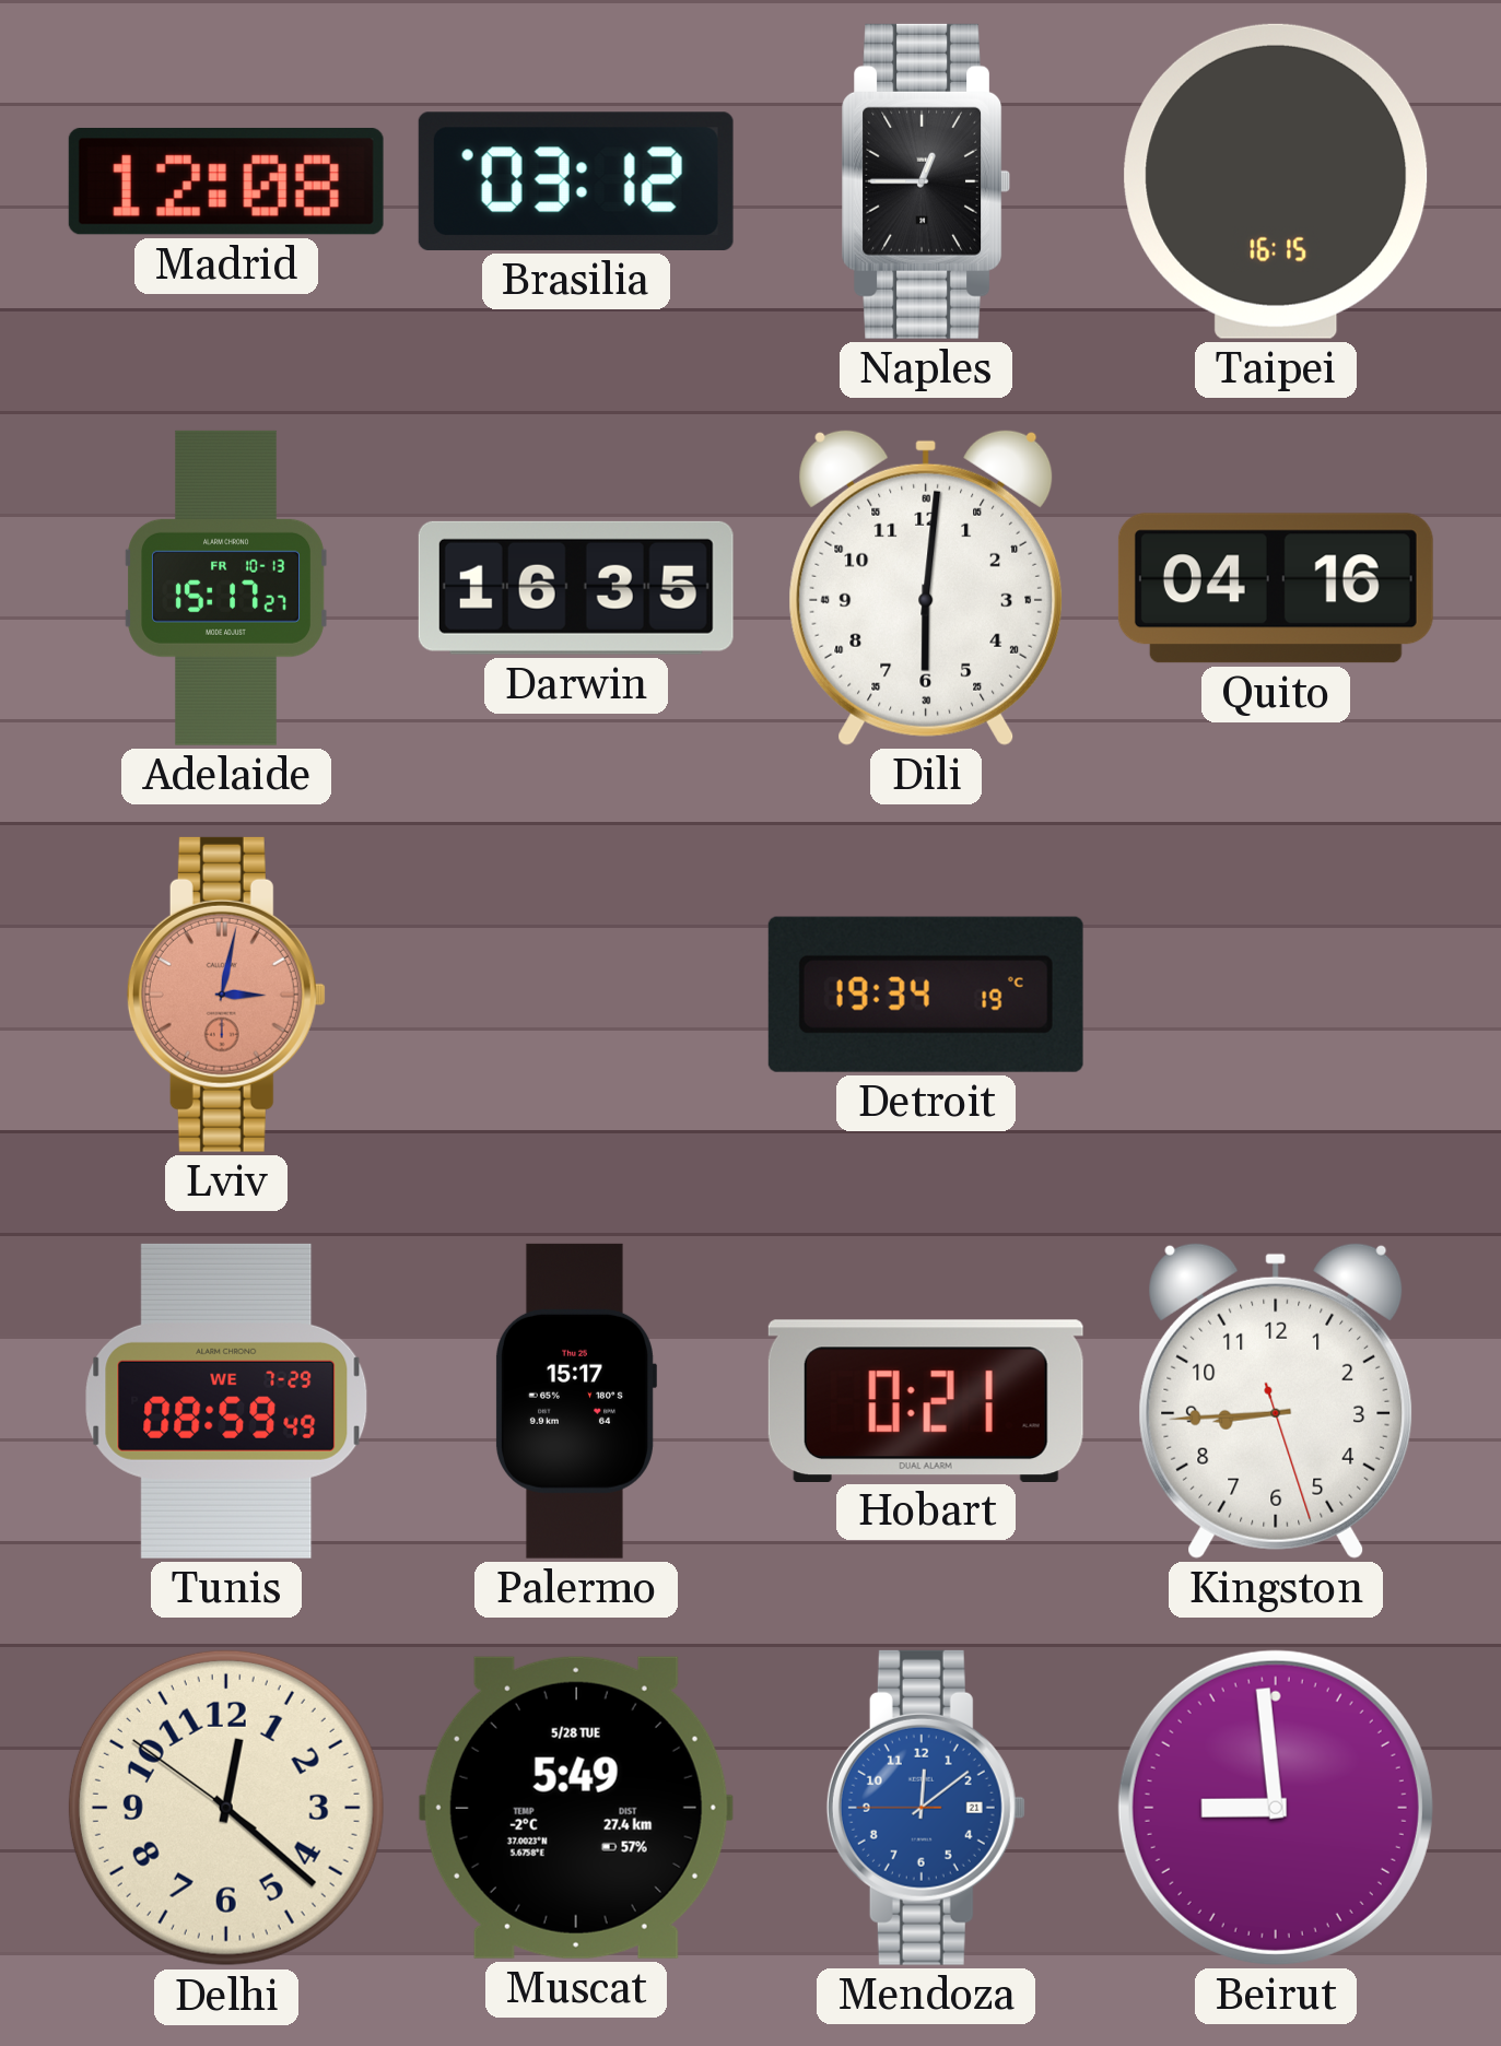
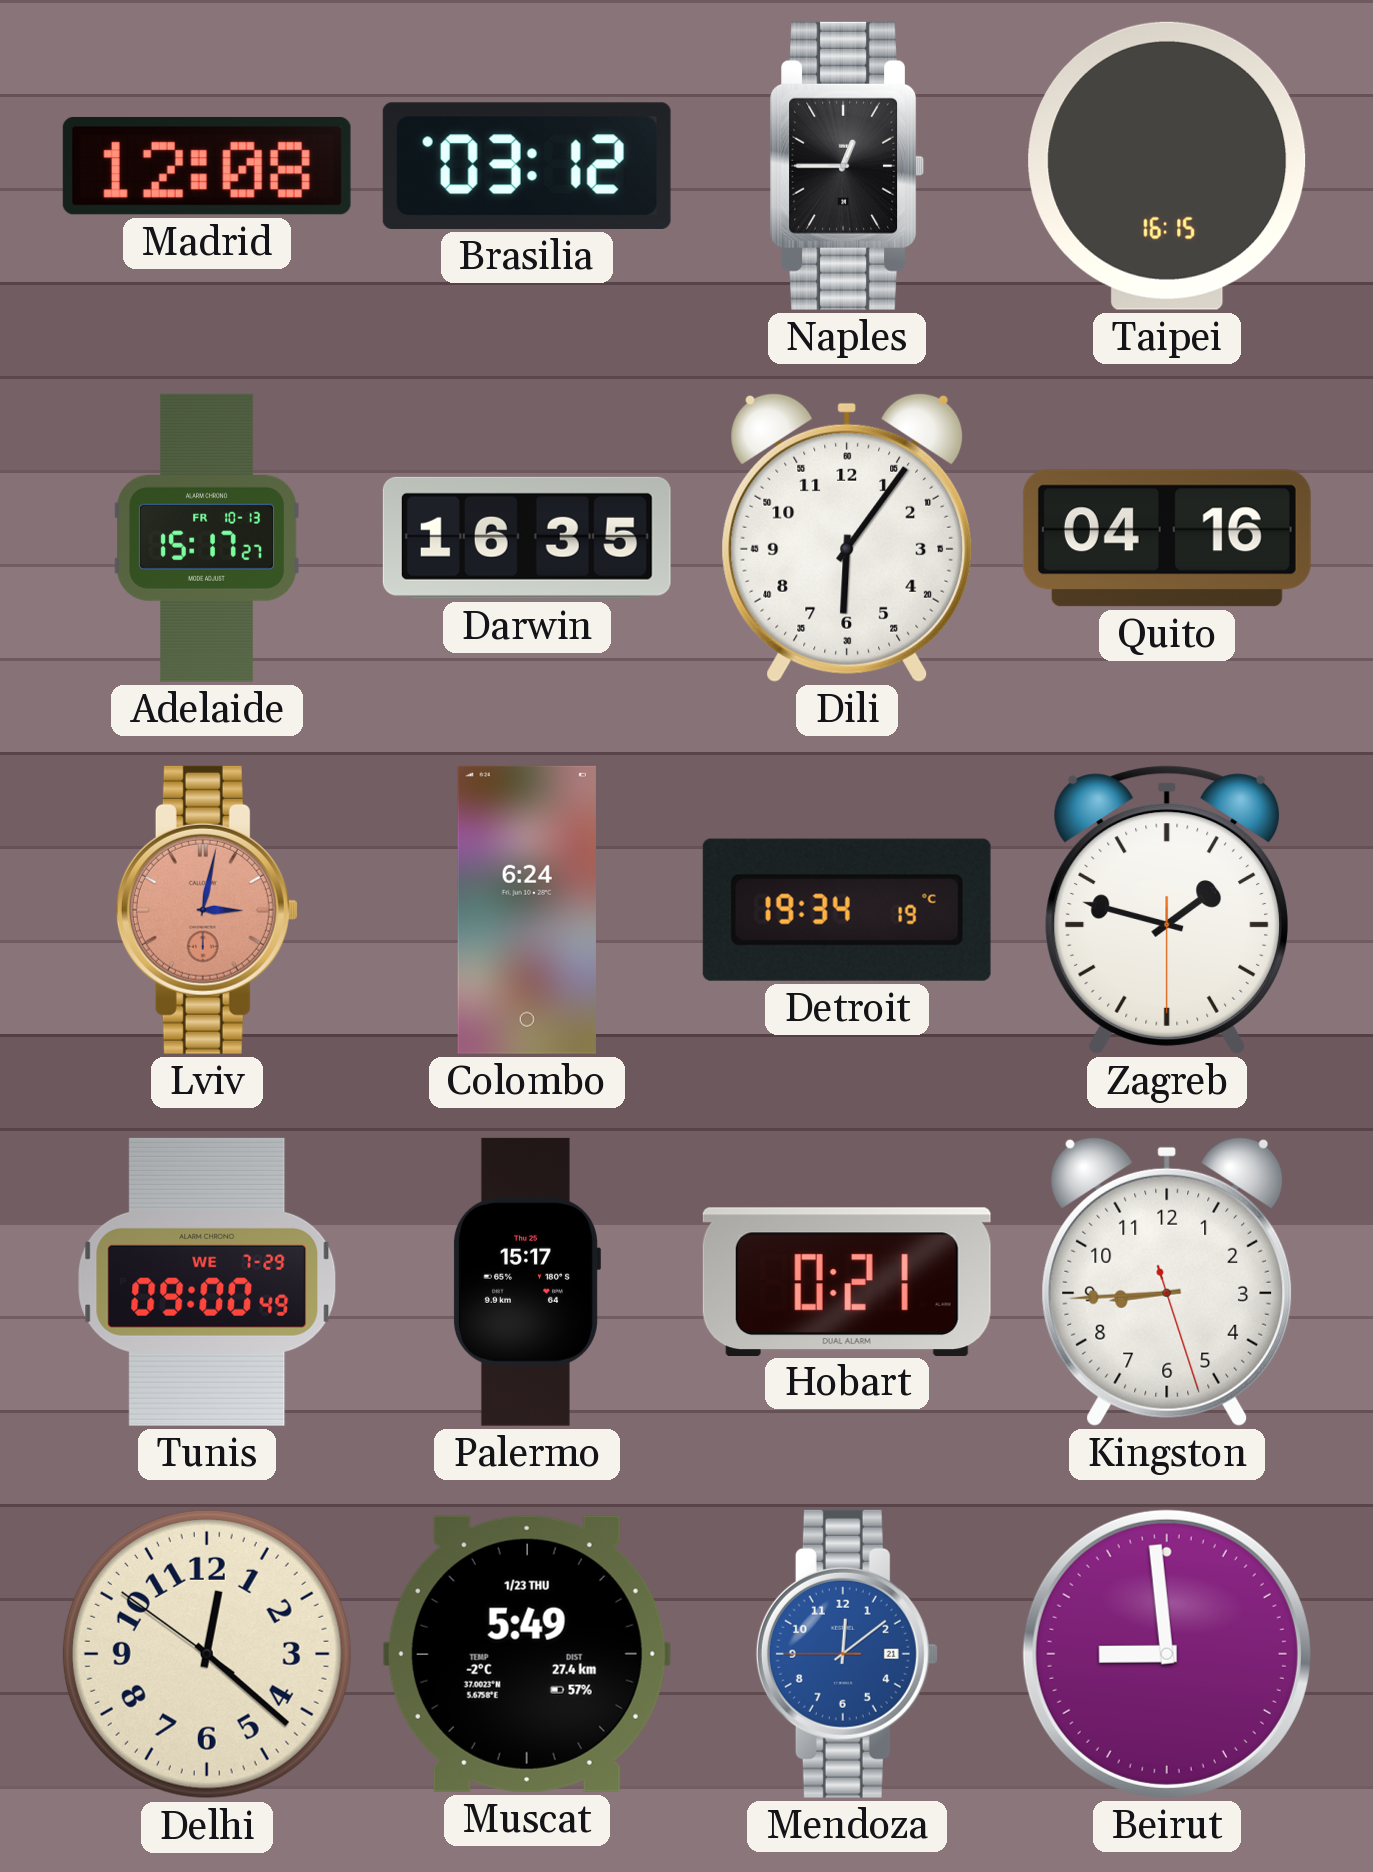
Dili: 6:01 -> 6:06 (847, 537)
Colombo: none -> 6:24 (527, 910)
Zagreb: none -> 1:47 (1166, 910)
Tunis: 08:59 -> 09:00 (207, 1282)
Muscat date: 5/28 TUE -> 1/23 THU (527, 1654)
